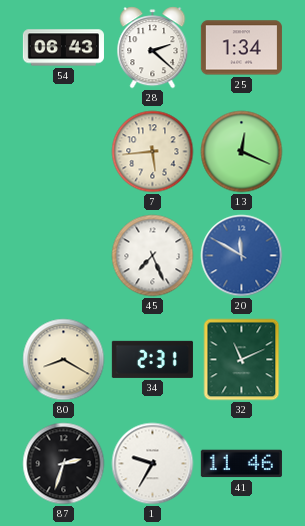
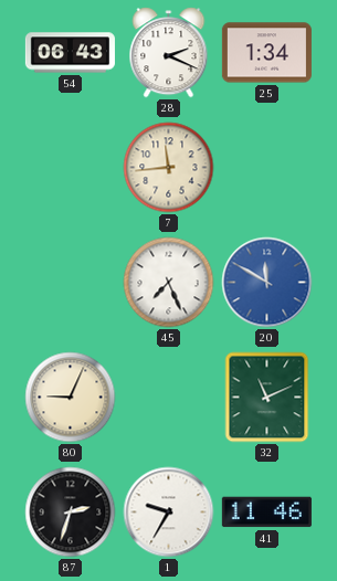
28: 2:22 -> 2:19 (169, 53)
7: 5:44 -> 11:44 (169, 168)
13: 12:19 -> none (242, 152)
80: 8:20 -> 9:04 (71, 398)
34: 2:31 -> none (152, 359)
